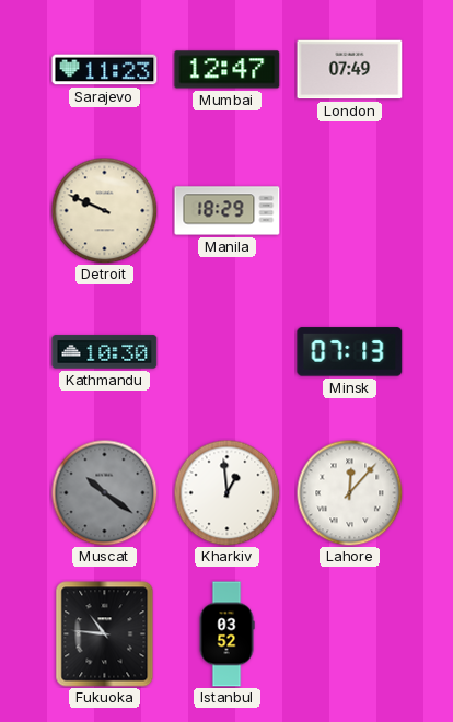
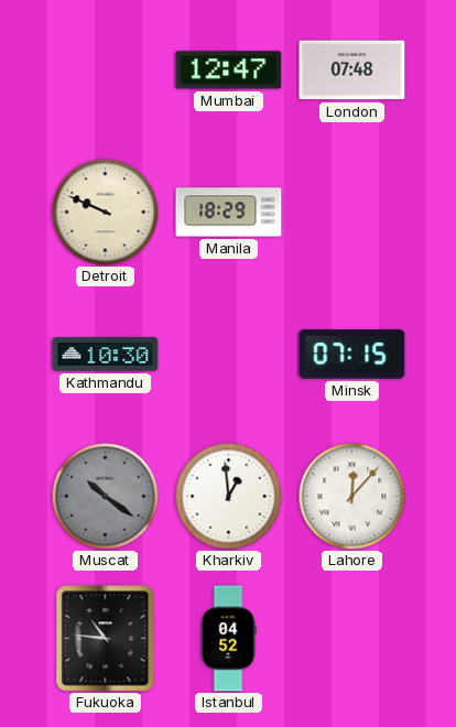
Sarajevo: 11:23 -> none (105, 70)
London: 07:49 -> 07:48 (352, 70)
Minsk: 07:13 -> 07:15 (352, 355)
Istanbul: 03:52 -> 04:52 (228, 639)
